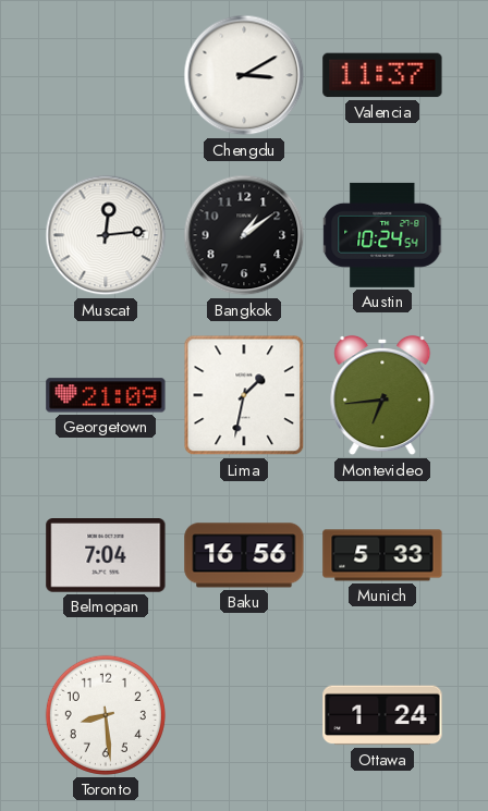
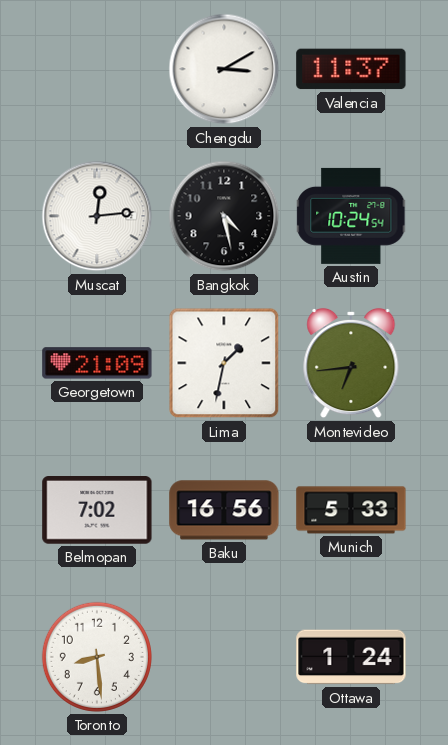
Bangkok: 1:09 -> 4:28 (224, 216)
Belmopan: 7:04 -> 7:02 (97, 511)
